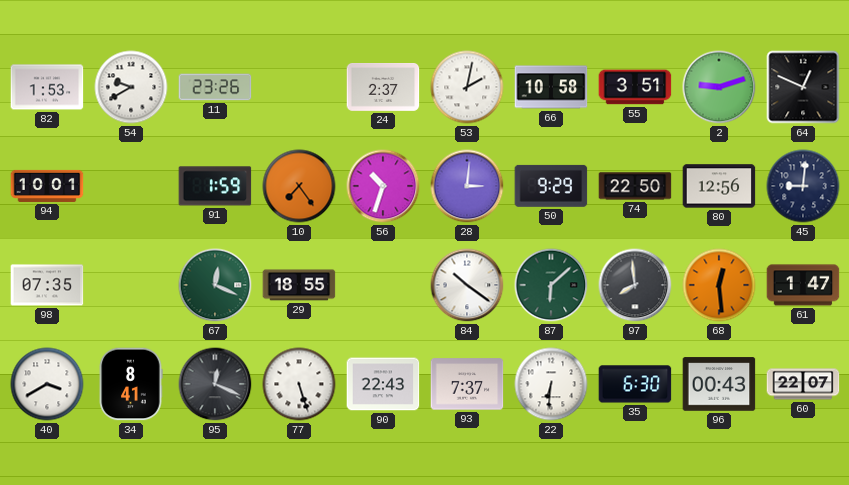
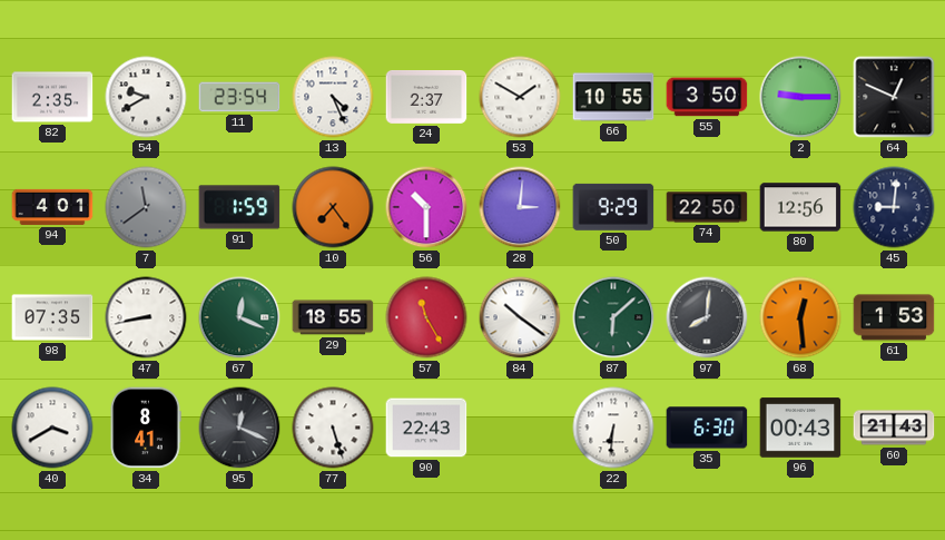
82: 1:53 -> 2:35 (52, 97)
11: 23:26 -> 23:54 (239, 97)
13: none -> 4:26 (333, 97)
53: 2:02 -> 1:50 (520, 97)
66: 10:58 -> 10:55 (613, 97)
55: 3:51 -> 3:50 (707, 97)
2: 9:12 -> 9:15 (800, 97)
94: 10:01 -> 4:01 (52, 207)
7: none -> 11:39 (146, 207)
56: 10:33 -> 10:30 (426, 207)
47: none -> 8:43 (146, 317)
57: none -> 11:25 (426, 317)
97: 7:59 -> 8:01 (707, 317)
61: 1:47 -> 1:53 (894, 317)
93: 7:37 -> none (467, 384)
60: 22:07 -> 21:43 (894, 428)
